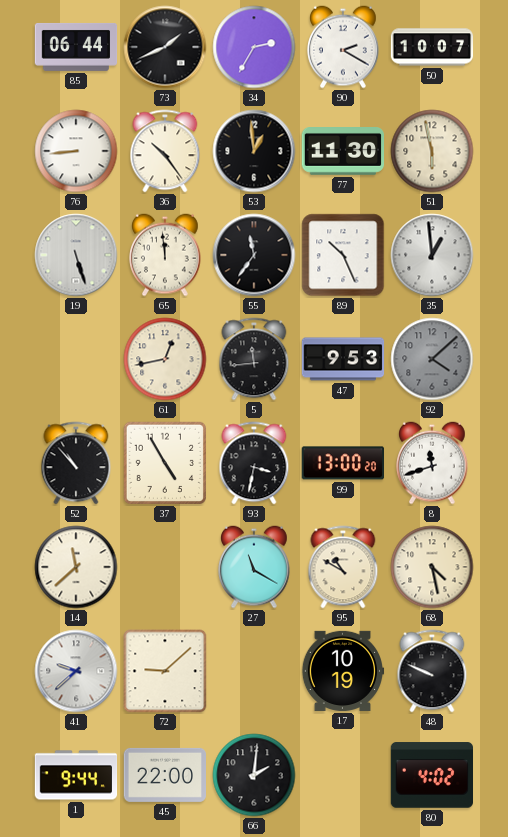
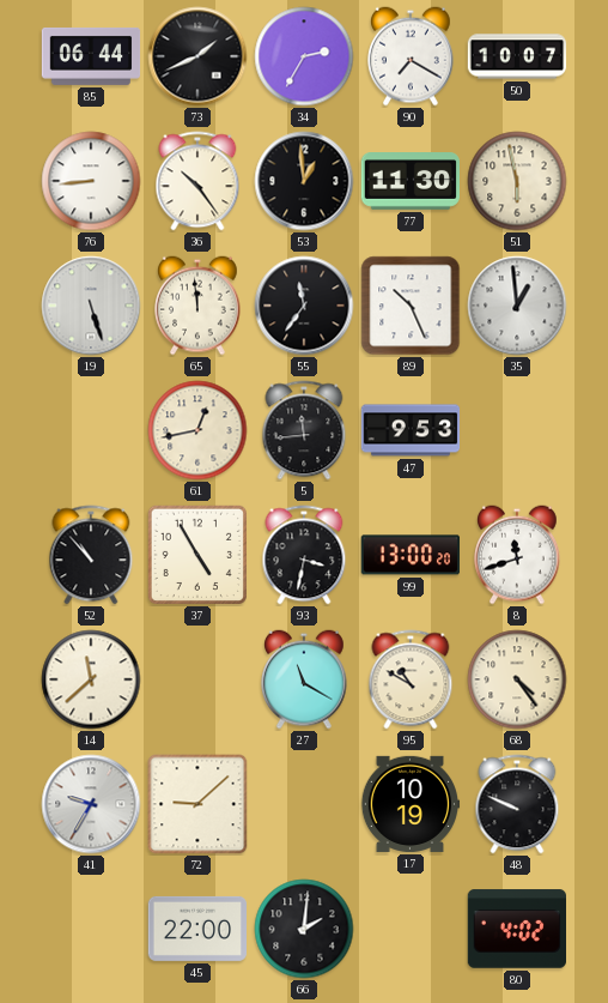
90: 2:20 -> 7:20 (412, 56)
92: 4:08 -> none (432, 359)
68: 4:28 -> 4:24 (517, 679)
41: 9:38 -> 9:35 (91, 804)
1: 9:44 -> none (76, 775)
